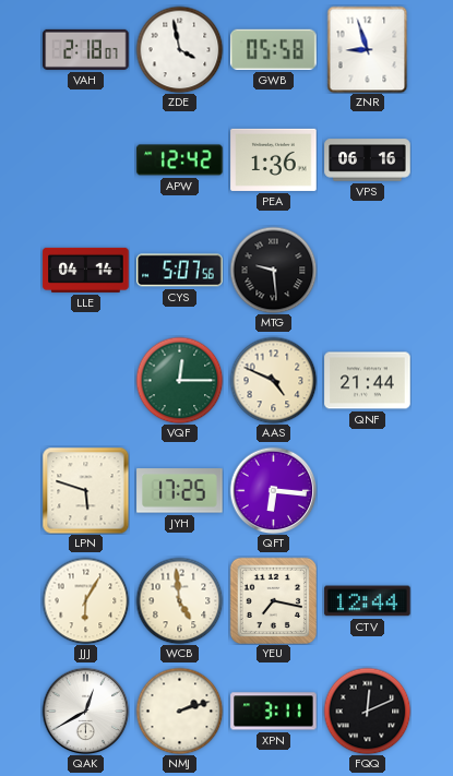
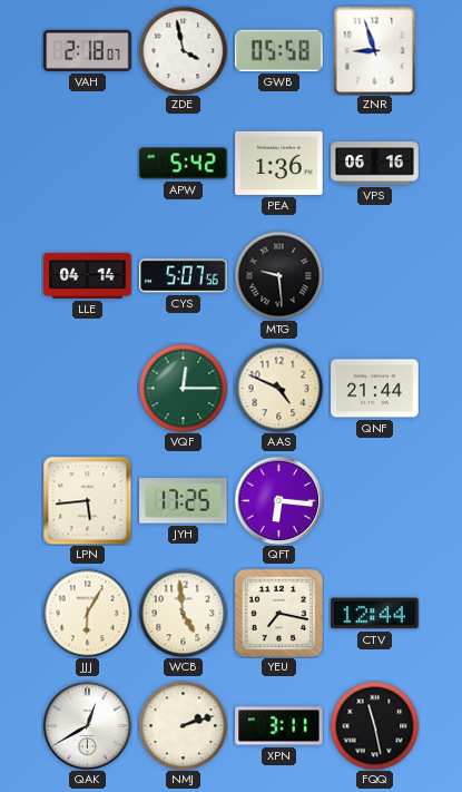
APW: 12:42 -> 5:42 (184, 164)
LPN: 5:48 -> 5:44 (87, 500)
FQQ: 12:11 -> 11:28 (374, 725)
